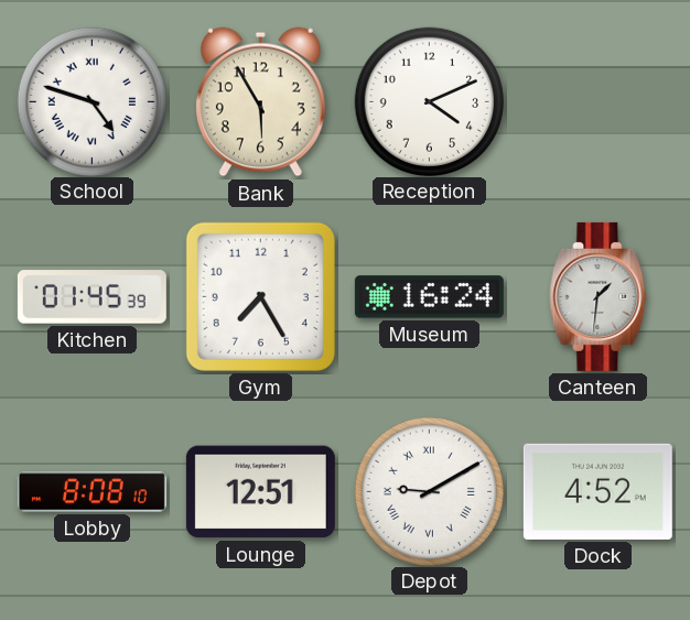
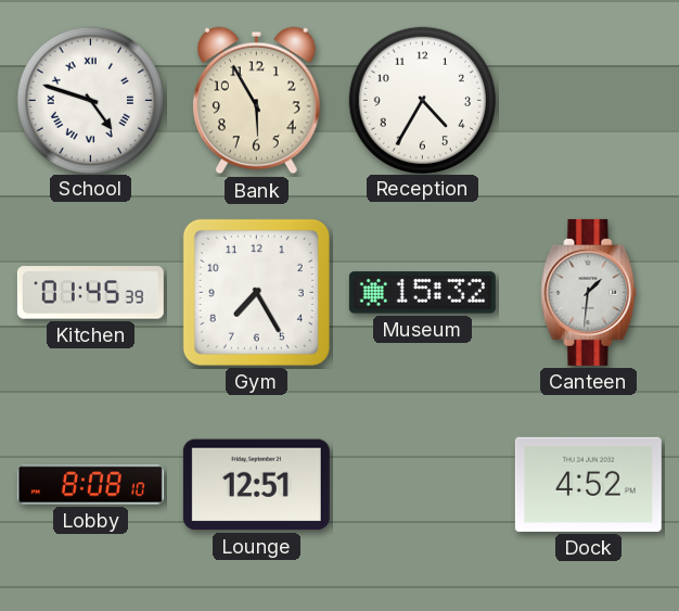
Reception: 4:11 -> 4:35 (422, 100)
Museum: 16:24 -> 15:32 (422, 293)
Depot: 9:10 -> none (429, 491)
